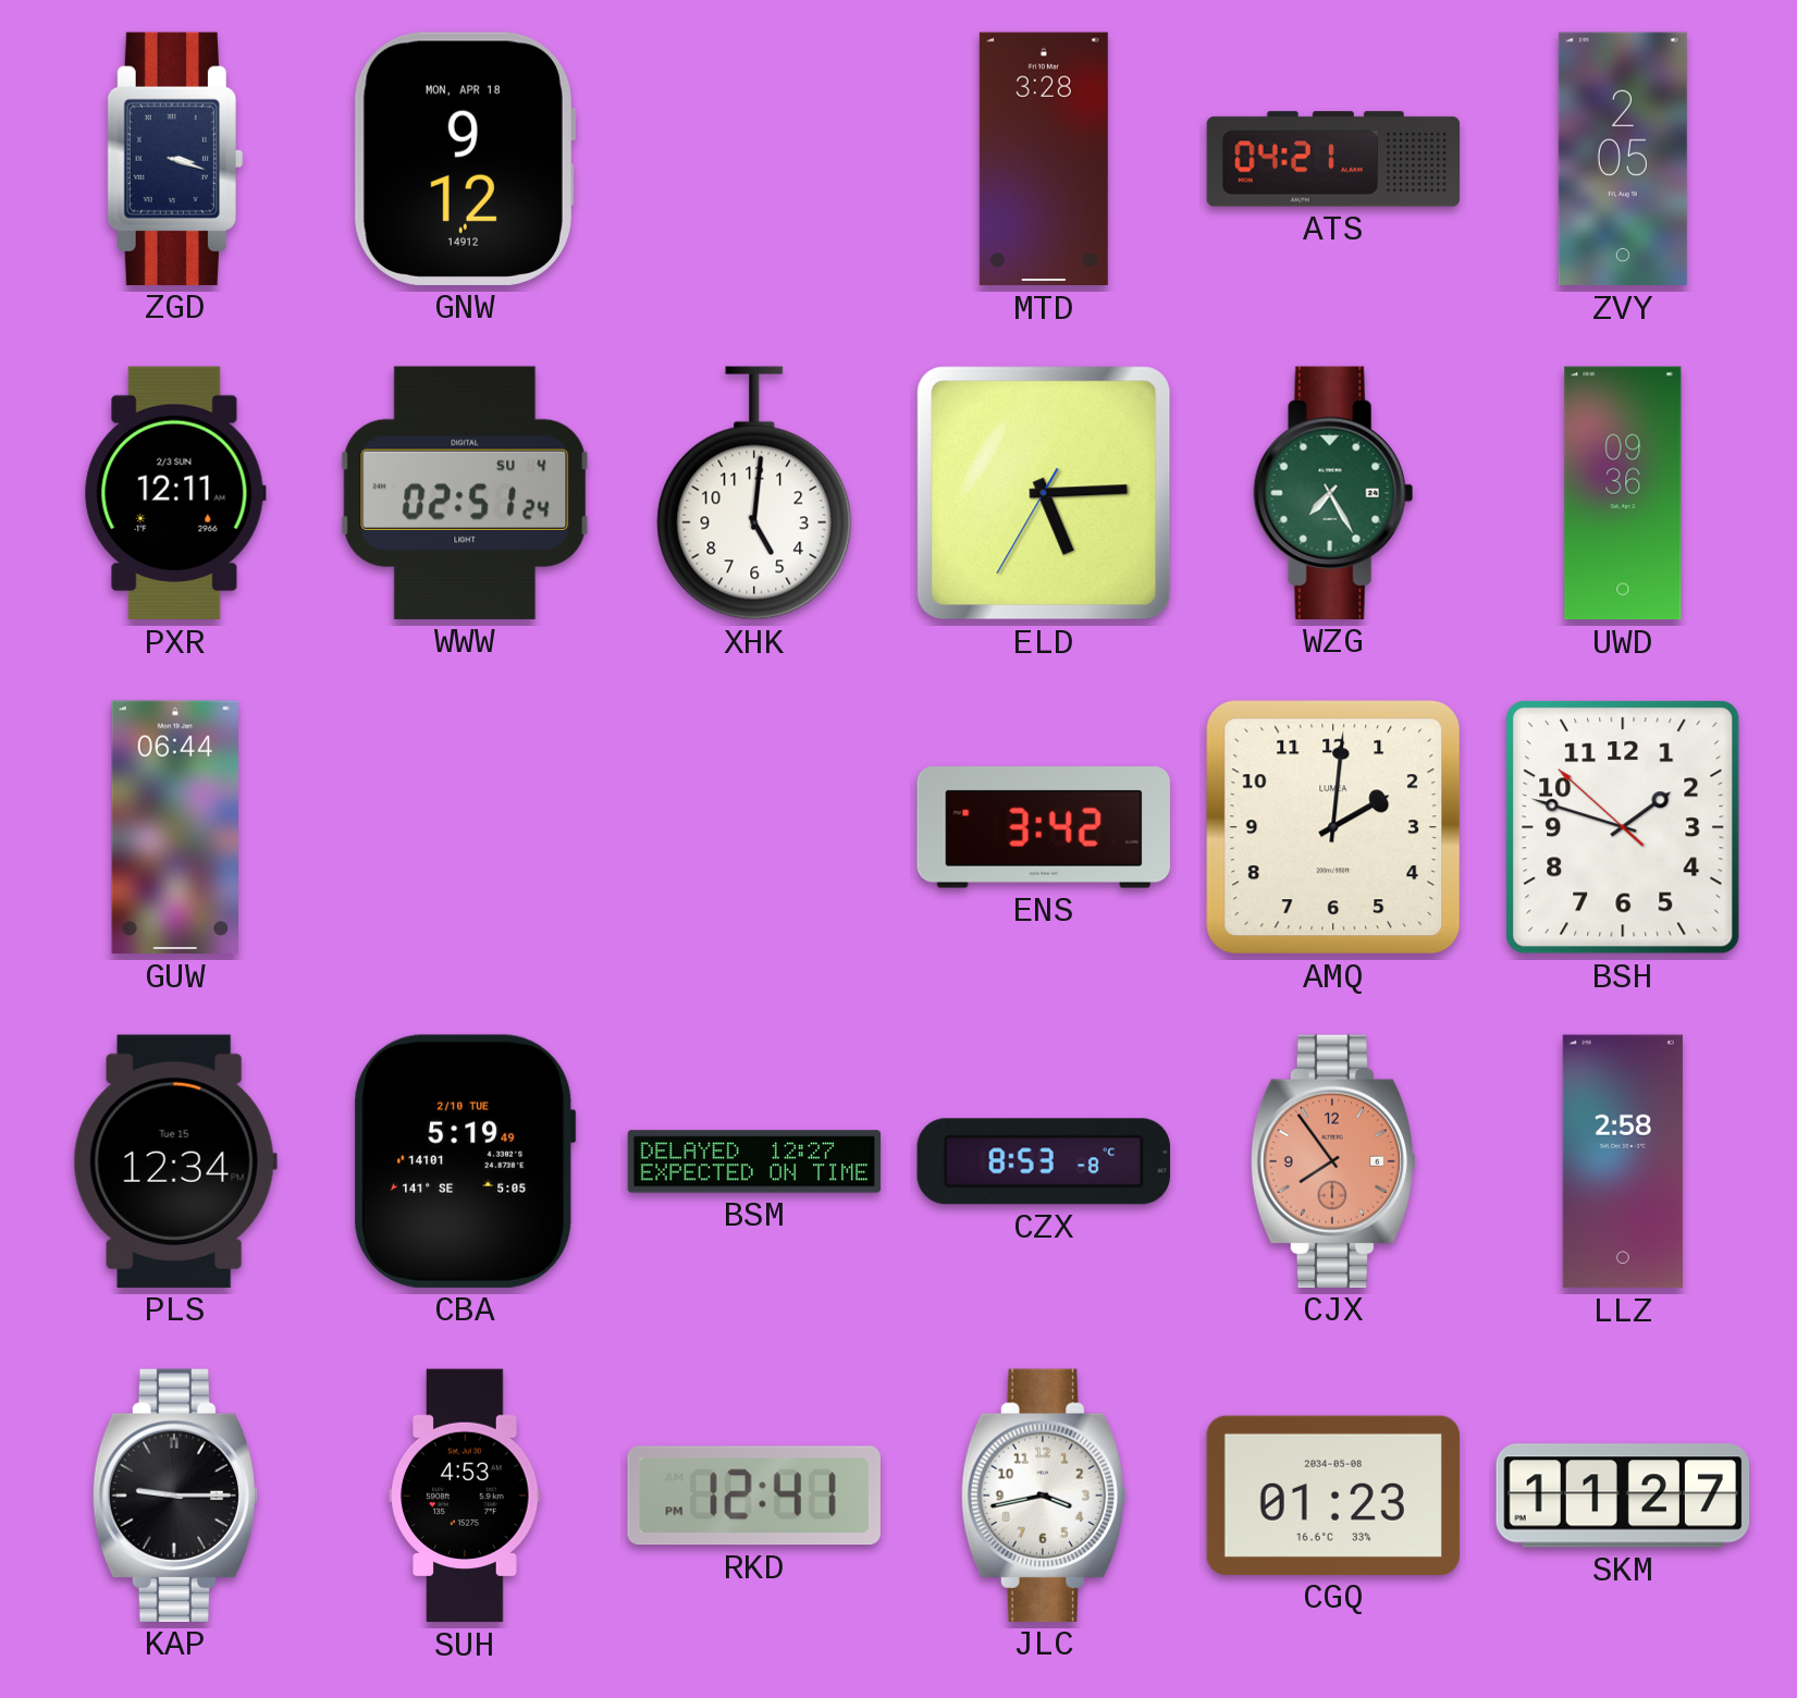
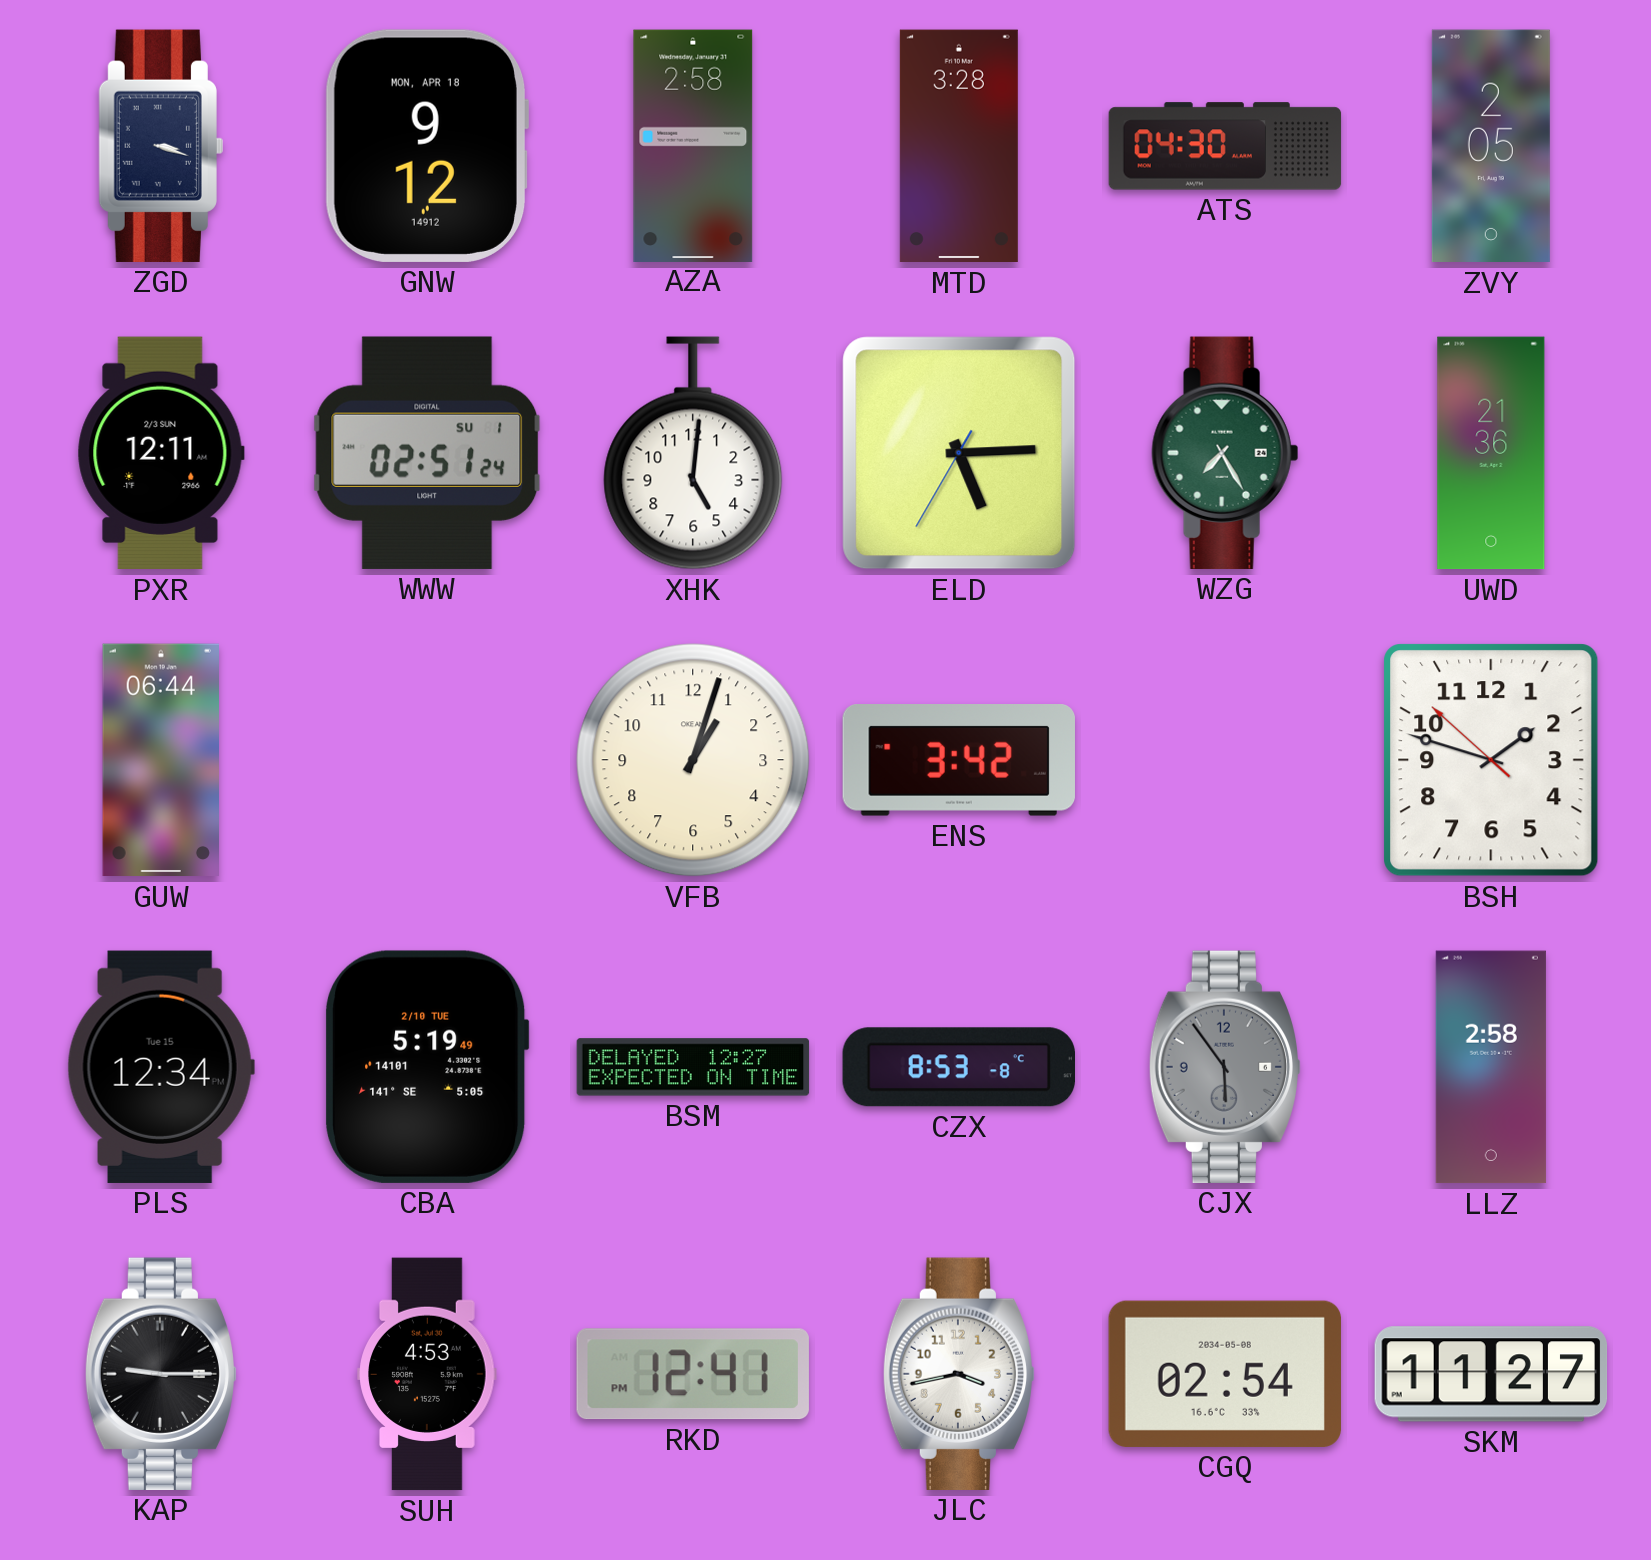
AZA: none -> 2:58 (693, 145)
ATS: 04:21 -> 04:30 (1225, 146)
WWW date: SU 4 -> SU 1 (427, 453)
UWD: 09:36 -> 21:36 (1491, 453)
VFB: none -> 1:03 (693, 760)
AMQ: 2:01 -> none (1333, 827)
CJX: 7:54 -> 5:54 (1224, 1067)
CJX dial: salmon -> grey (1224, 1067)
CGQ: 01:23 -> 02:54 (1225, 1374)
